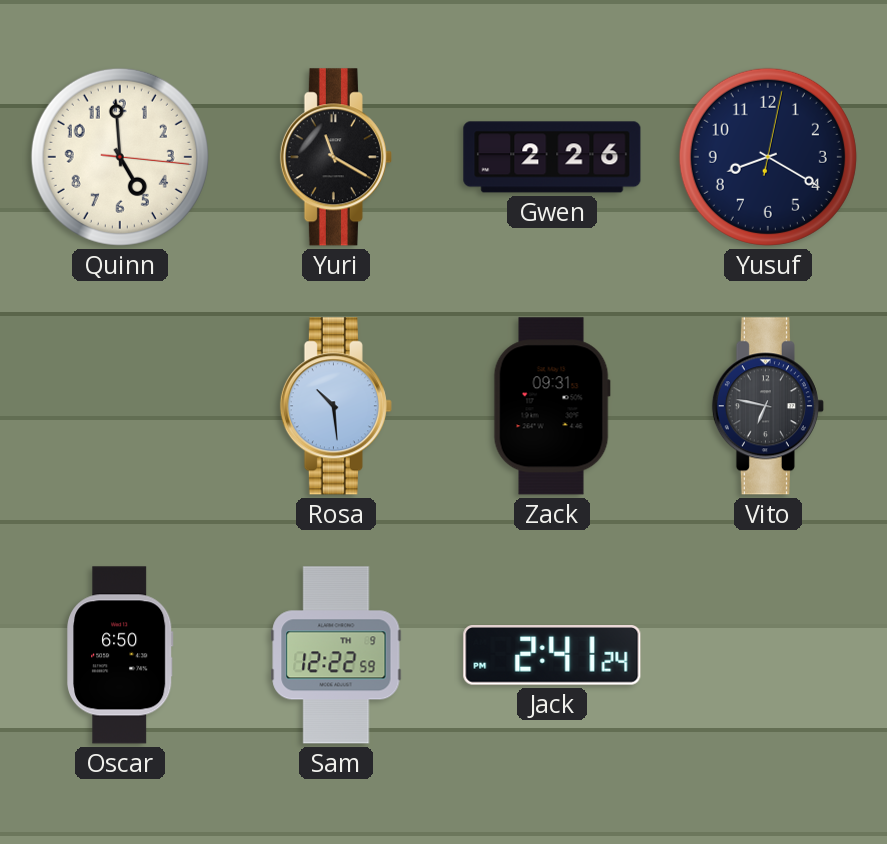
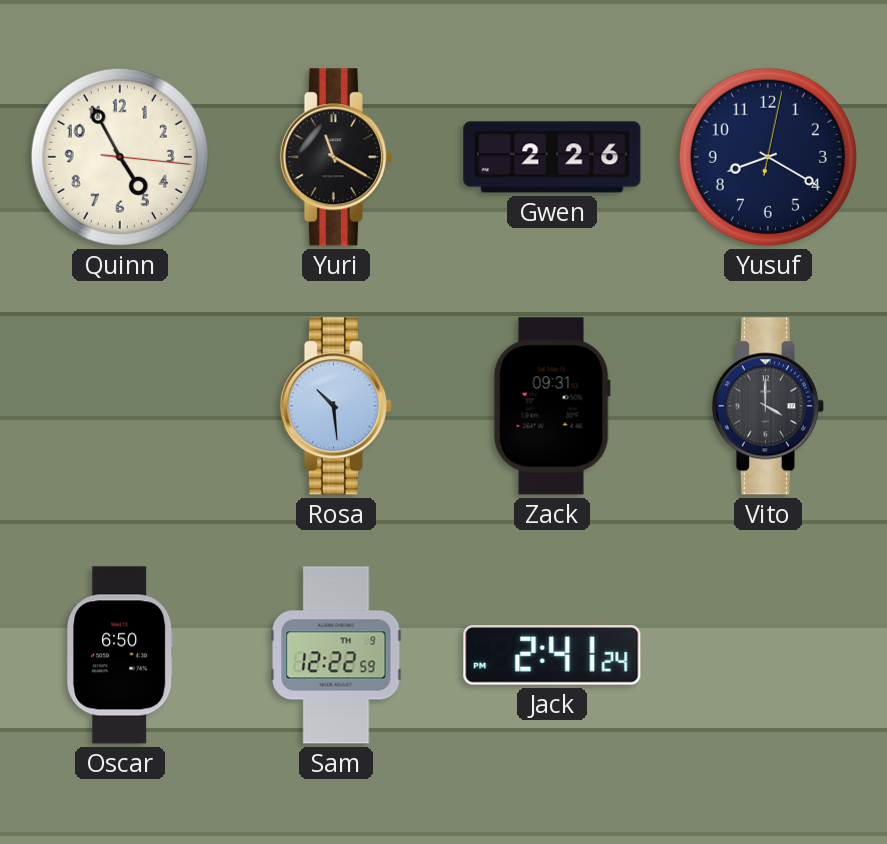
Quinn: 4:59 -> 4:55 (120, 157)
Vito: 6:47 -> 4:00 (768, 406)
